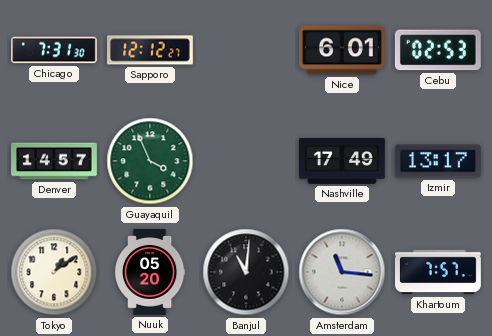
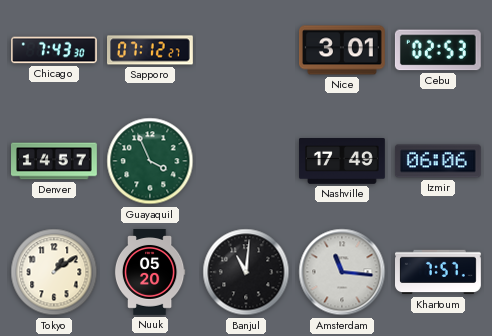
Chicago: 7:31 -> 7:43 (55, 50)
Sapporo: 12:12 -> 07:12 (151, 50)
Nice: 6:01 -> 3:01 (343, 50)
Izmir: 13:17 -> 06:06 (438, 161)
